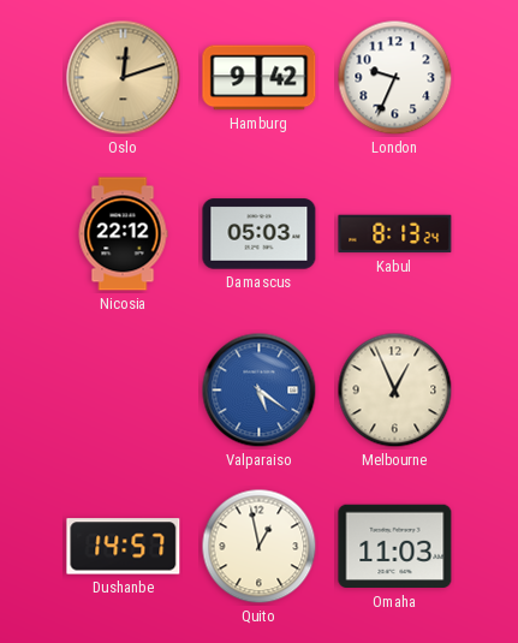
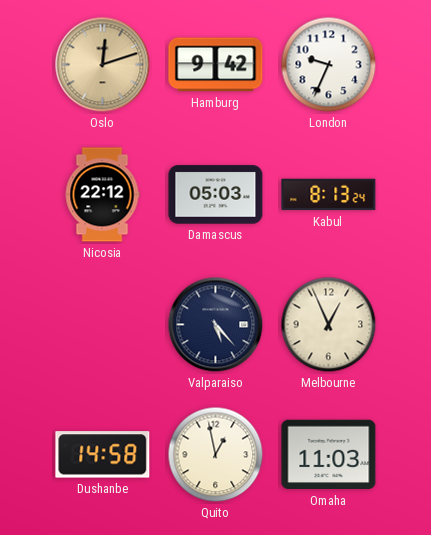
Valparaiso: 5:21 -> 5:23 (216, 325)
Valparaiso dial: blue -> navy (216, 325)
Dushanbe: 14:57 -> 14:58 (103, 455)
